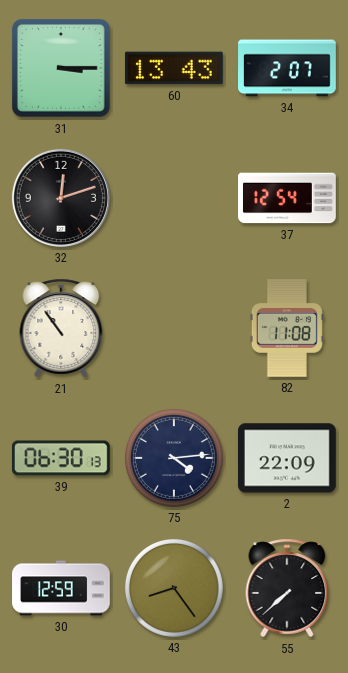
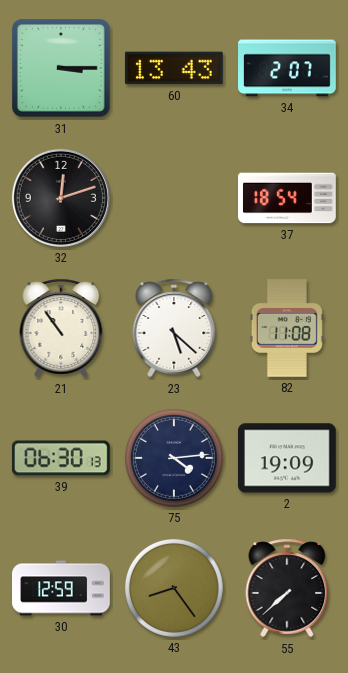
37: 12:54 -> 18:54 (287, 198)
23: none -> 5:22 (174, 328)
2: 22:09 -> 19:09 (287, 458)
